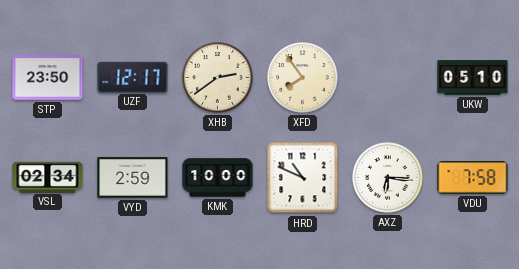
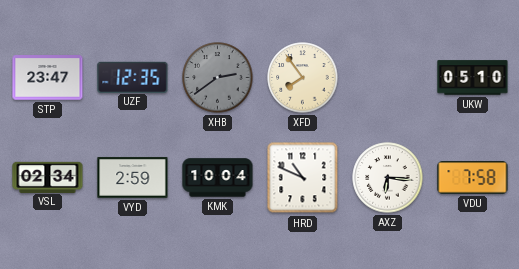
STP: 23:50 -> 23:47 (48, 78)
UZF: 12:17 -> 12:35 (133, 77)
XHB dial: cream -> grey (218, 78)
KMK: 10:00 -> 10:04 (218, 178)
